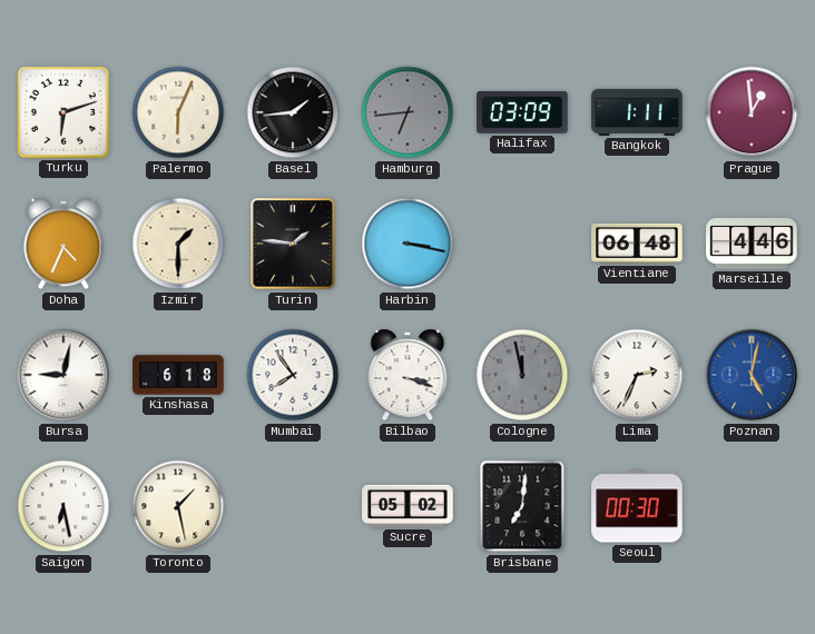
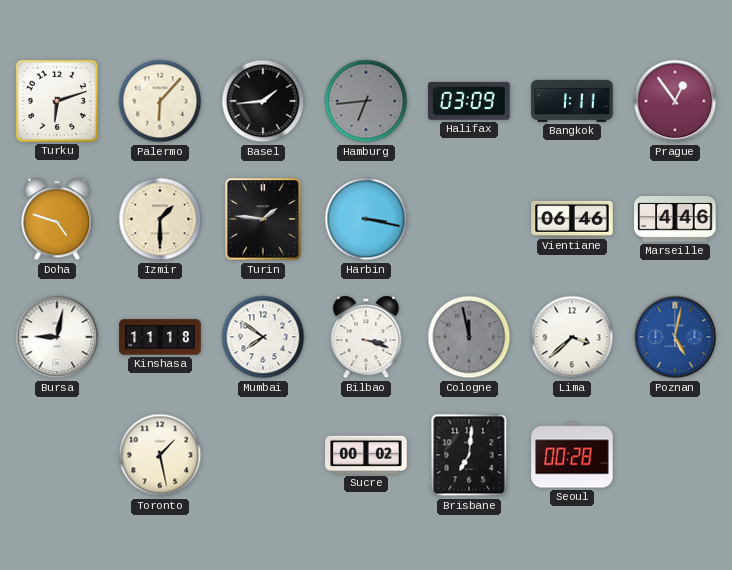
Palermo: 6:04 -> 6:07 (160, 101)
Prague: 12:59 -> 12:54 (675, 101)
Doha: 4:34 -> 4:48 (57, 219)
Vientiane: 06:48 -> 06:46 (572, 219)
Kinshasa: 6:18 -> 11:18 (160, 337)
Mumbai: 7:54 -> 7:51 (263, 337)
Lima: 2:34 -> 3:38 (572, 337)
Saigon: 6:28 -> none (63, 506)
Sucre: 05:02 -> 00:02 (366, 455)
Seoul: 00:30 -> 00:28 (572, 455)
